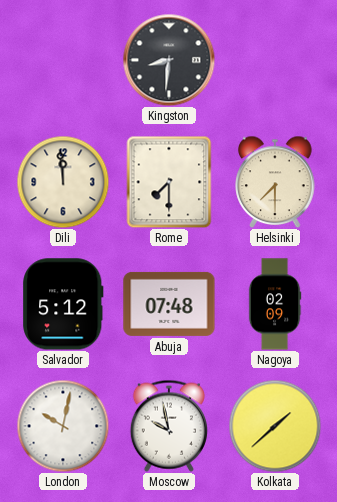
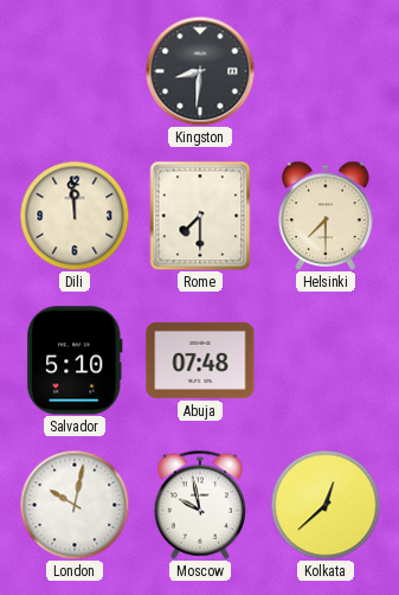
Salvador: 5:12 -> 5:10 (75, 360)
Nagoya: 02:09 -> none (275, 304)
Kolkata: 1:38 -> 12:38 (326, 505)
